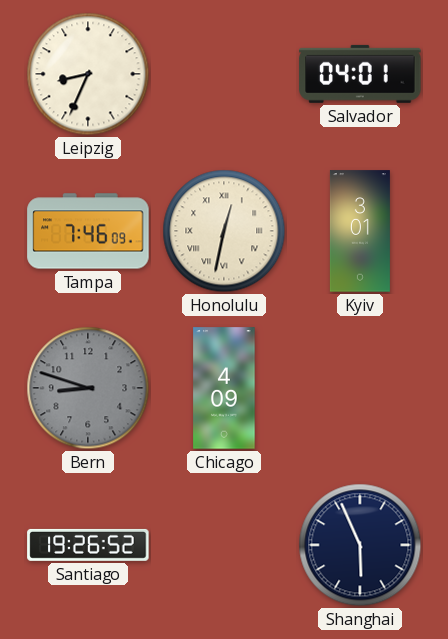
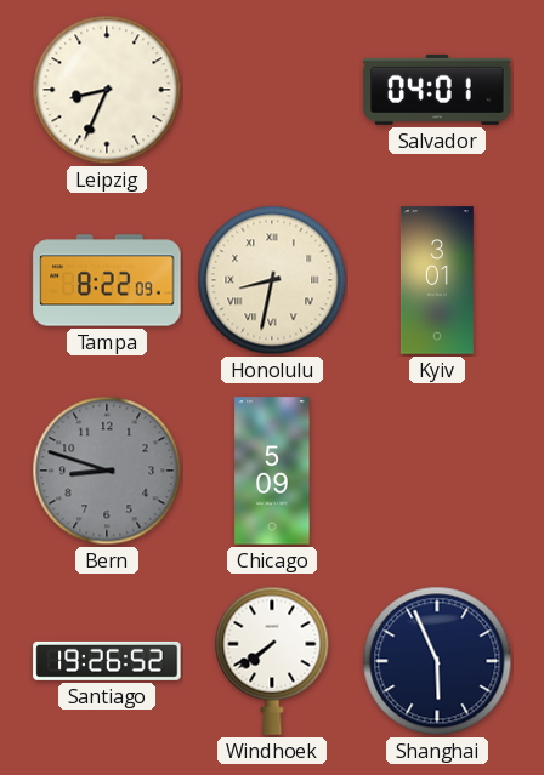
Tampa: 7:46 -> 8:22 (107, 280)
Honolulu: 12:32 -> 8:32 (272, 280)
Chicago: 4:09 -> 5:09 (272, 471)
Windhoek: none -> 7:39 (272, 661)
